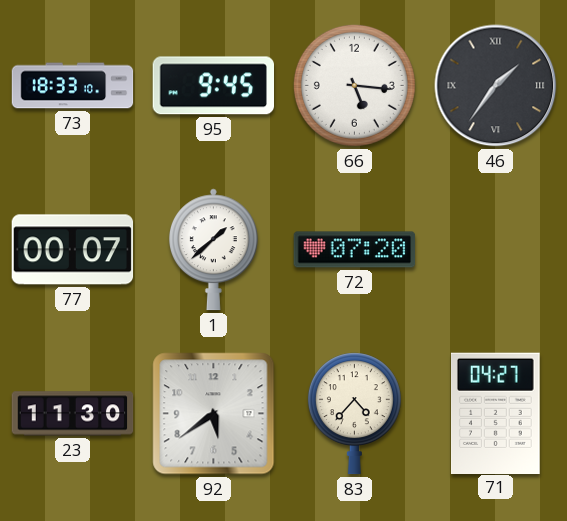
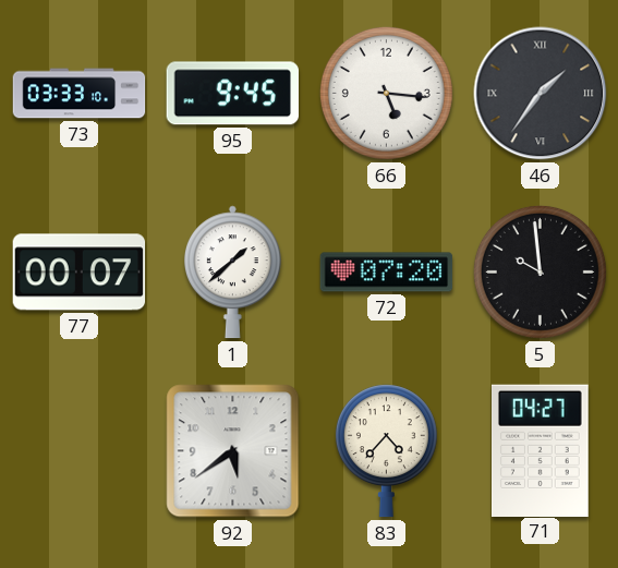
73: 18:33 -> 03:33 (80, 94)
5: none -> 9:59 (540, 271)
23: 11:30 -> none (73, 414)
